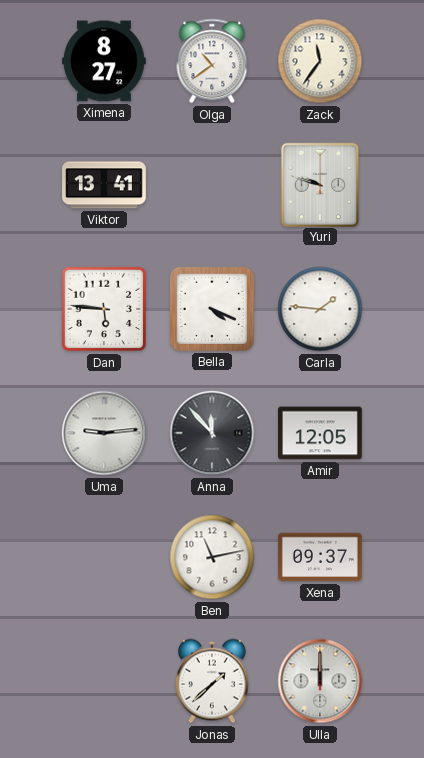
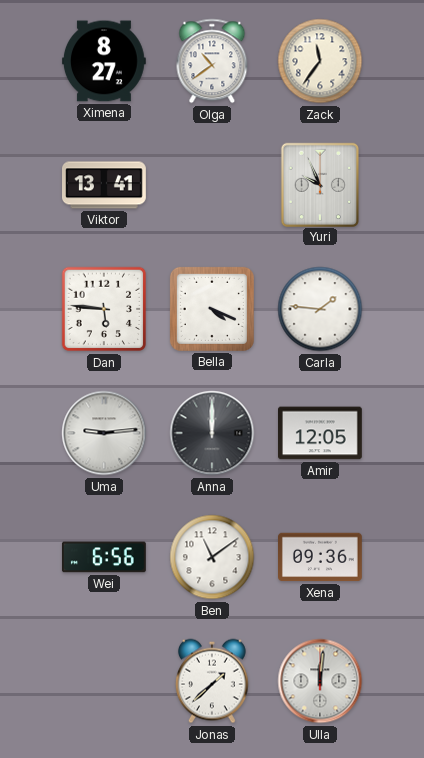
Yuri: 9:48 -> 9:56 (319, 184)
Anna: 11:53 -> 12:00 (212, 433)
Wei: none -> 6:56 (104, 557)
Ben: 11:13 -> 11:09 (212, 557)
Xena: 09:37 -> 09:36 (321, 557)
Ulla: 12:00 -> 12:01 (320, 681)
